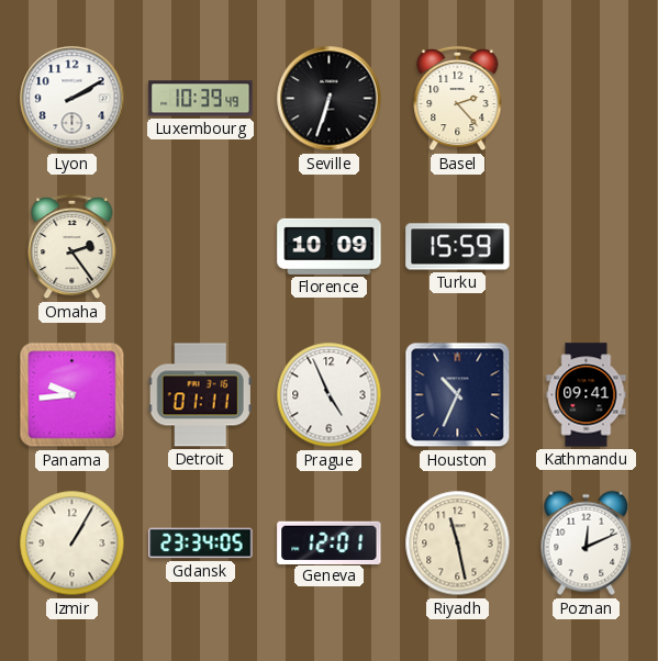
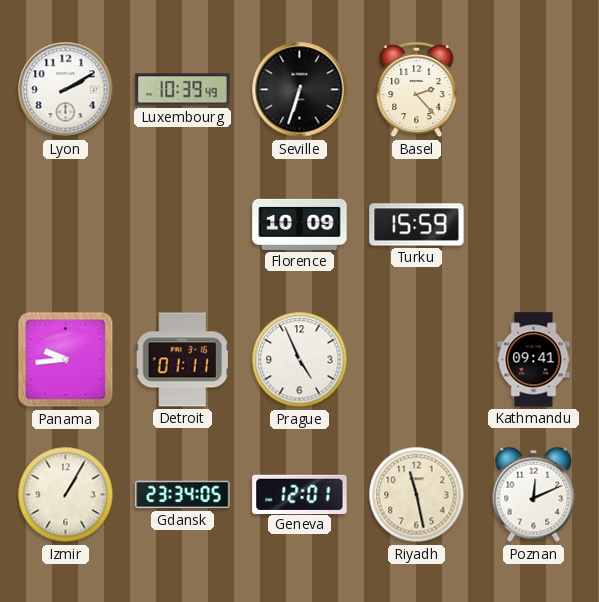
Omaha: 2:24 -> none (73, 247)
Houston: 10:34 -> none (458, 395)
